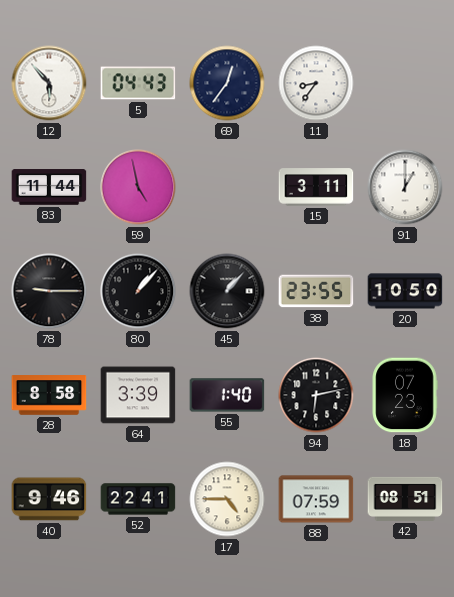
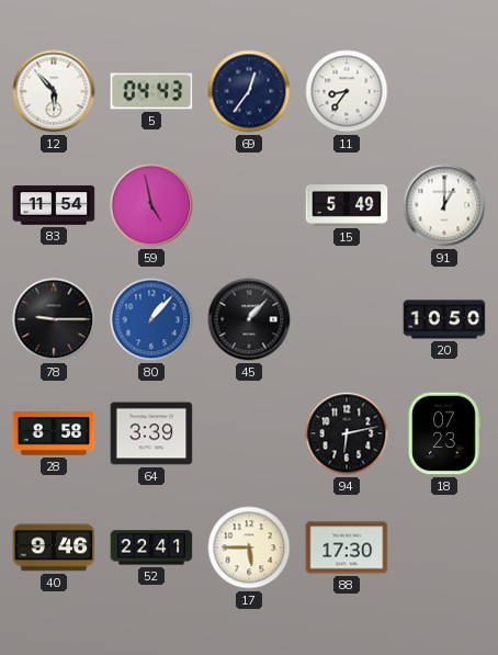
83: 11:44 -> 11:54 (54, 205)
15: 3:11 -> 5:49 (347, 205)
80 dial: black -> blue (151, 319)
38: 23:55 -> none (316, 291)
55: 1:40 -> none (227, 395)
17: 4:45 -> 5:45 (249, 547)
88: 07:59 -> 17:30 (347, 547)
42: 08:51 -> none (405, 499)
